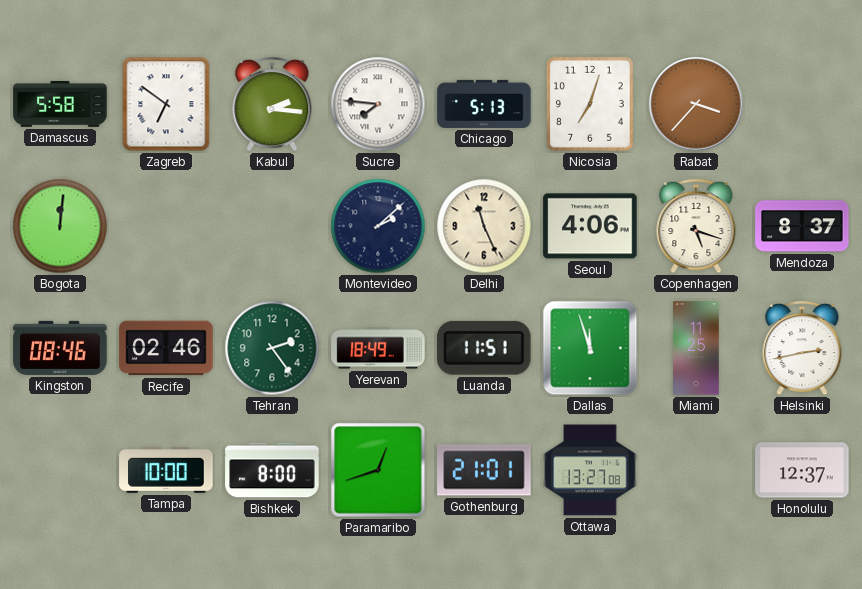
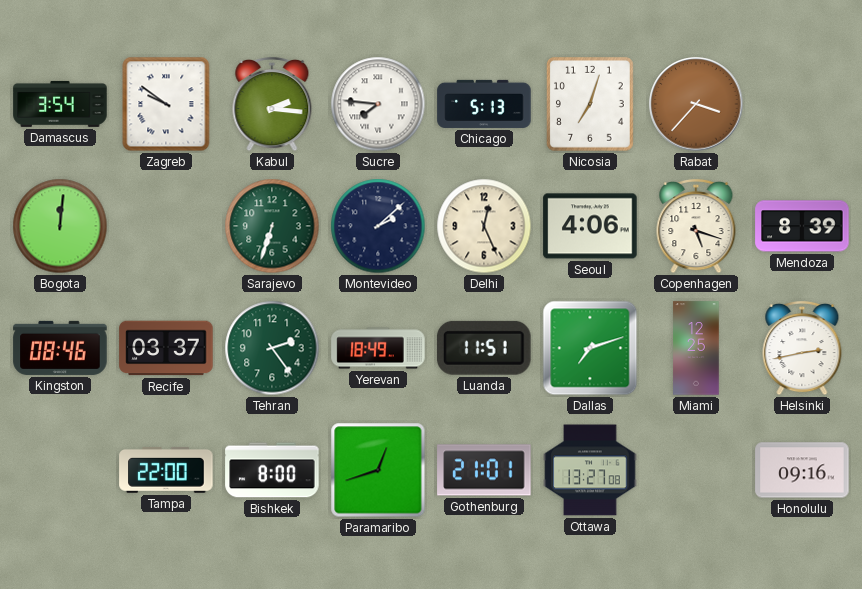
Damascus: 5:58 -> 3:54 (60, 104)
Zagreb: 6:51 -> 9:51 (166, 104)
Sarajevo: none -> 6:33 (272, 226)
Delhi: 11:26 -> 12:26 (484, 226)
Mendoza: 8:37 -> 8:39 (802, 226)
Recife: 02:46 -> 03:37 (166, 348)
Dallas: 11:57 -> 7:12 (590, 348)
Miami: 11:25 -> 12:25 (696, 348)
Tampa: 10:00 -> 22:00 (166, 470)
Honolulu: 12:37 -> 09:16 (802, 470)
